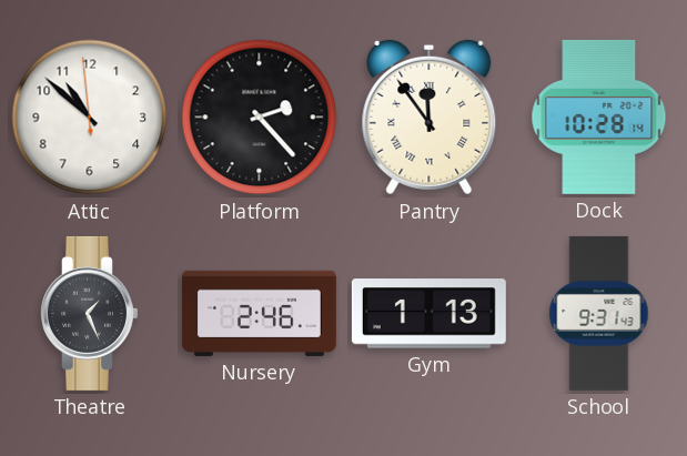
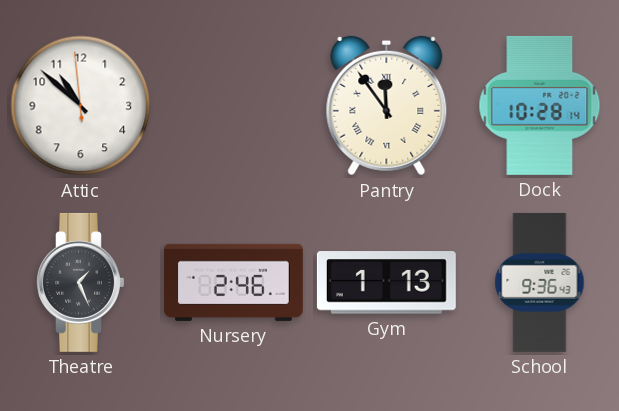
Platform: 2:23 -> none (260, 118)
School: 9:31 -> 9:36 (540, 282)
